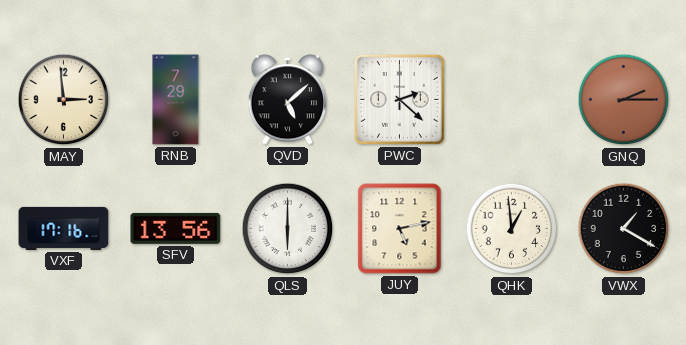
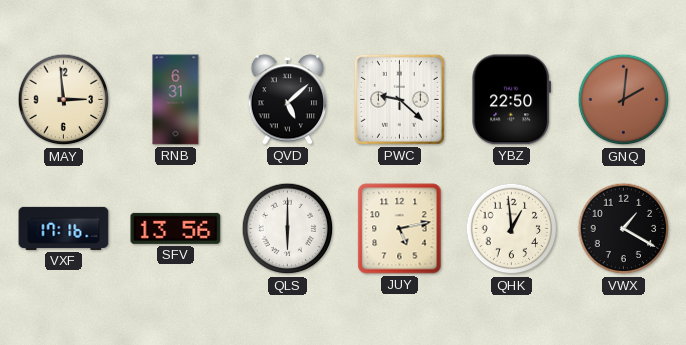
RNB: 7:29 -> 6:31 (176, 100)
PWC: 2:22 -> 9:22 (399, 99)
YBZ: none -> 22:50 (512, 100)
GNQ: 2:15 -> 2:01 (624, 100)
